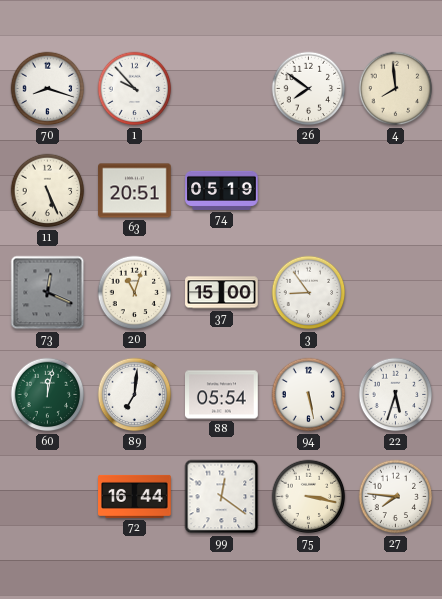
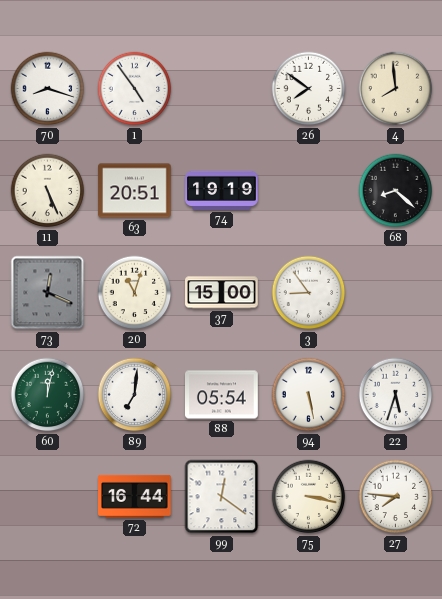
1: 9:53 -> 4:54 (135, 89)
74: 05:19 -> 19:19 (222, 190)
68: none -> 8:22 (396, 191)
